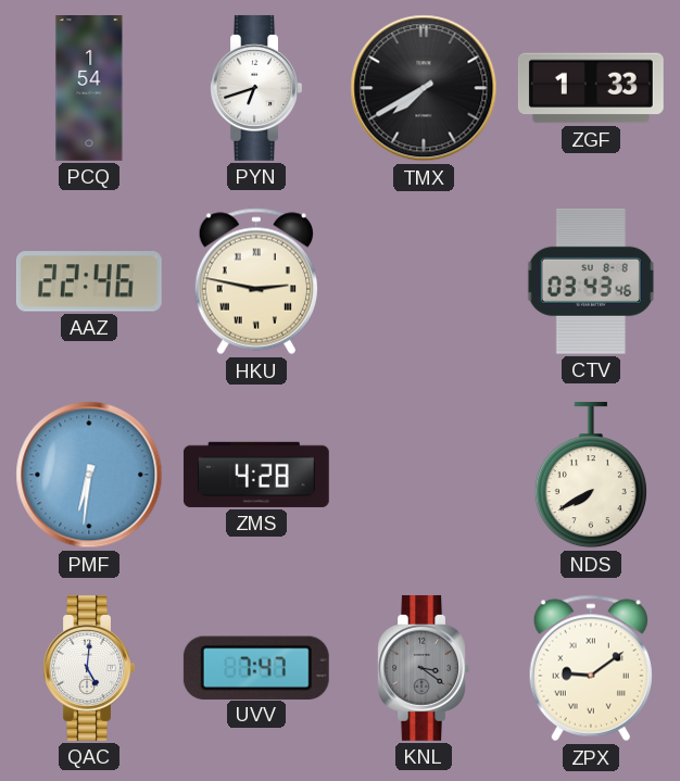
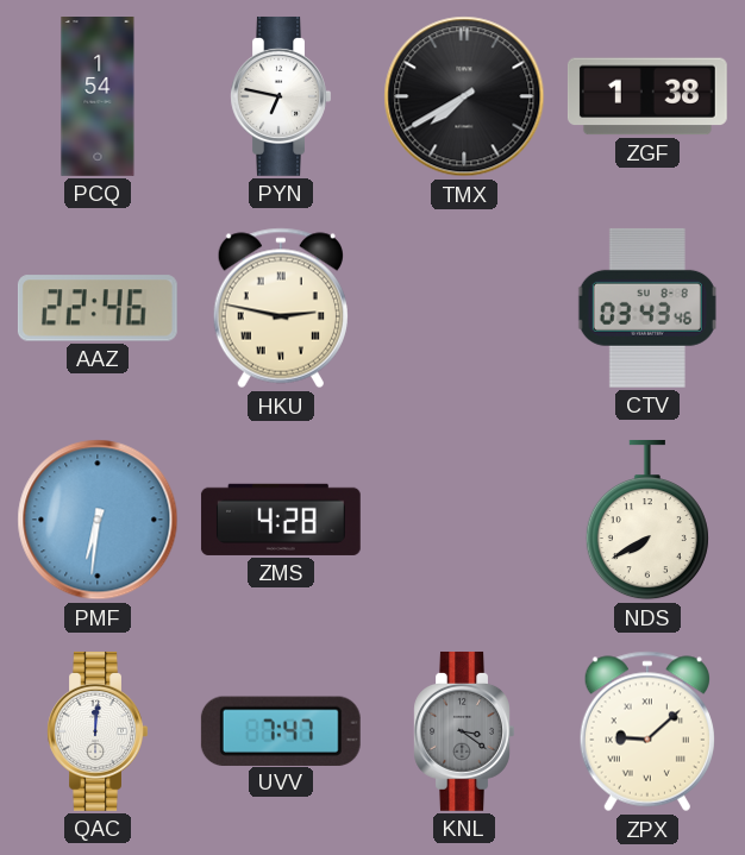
PYN: 6:42 -> 6:47 (281, 96)
ZGF: 1:33 -> 1:38 (647, 96)
QAC: 5:01 -> 12:01 (98, 731)
ZPX: 9:09 -> 9:08 (647, 731)
